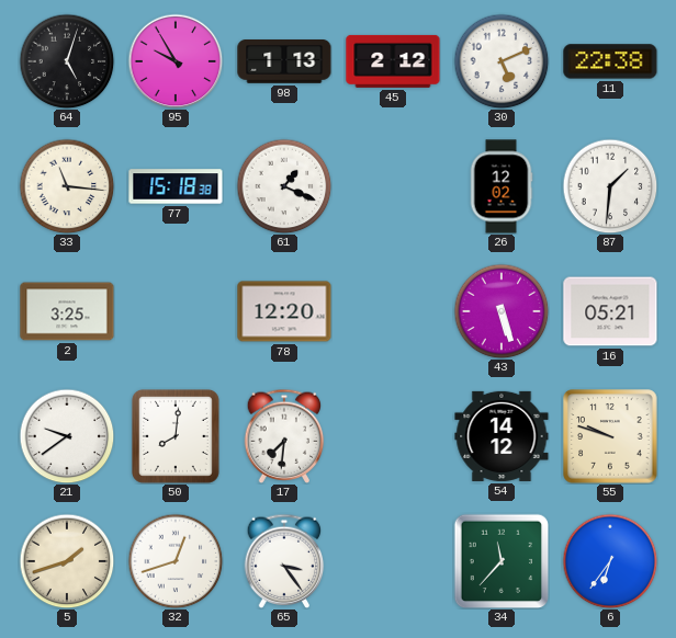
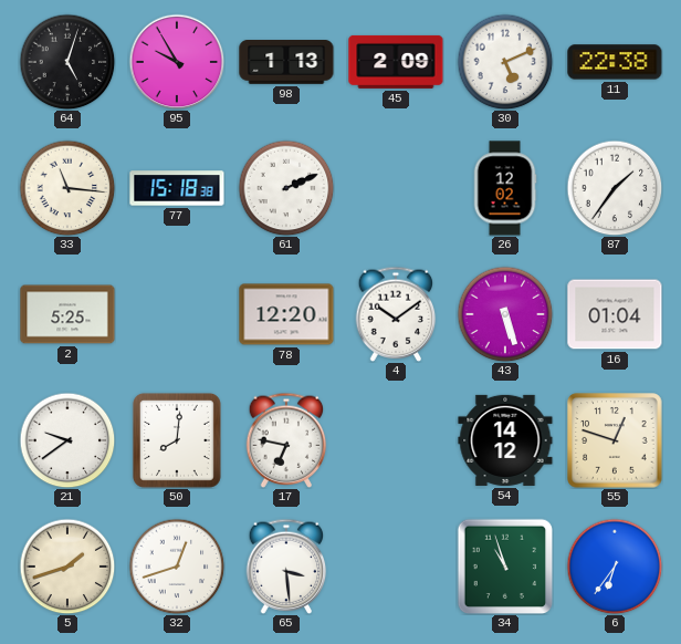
45: 2:12 -> 2:09 (396, 62)
61: 1:19 -> 2:11 (286, 188)
87: 1:31 -> 1:36 (615, 188)
2: 3:25 -> 5:25 (67, 314)
4: none -> 10:09 (396, 314)
16: 05:21 -> 01:04 (615, 314)
17: 7:31 -> 6:47 (286, 440)
55: 9:48 -> 12:48 (615, 440)
65: 3:24 -> 3:29 (286, 567)
34: 11:37 -> 10:57 (505, 567)
